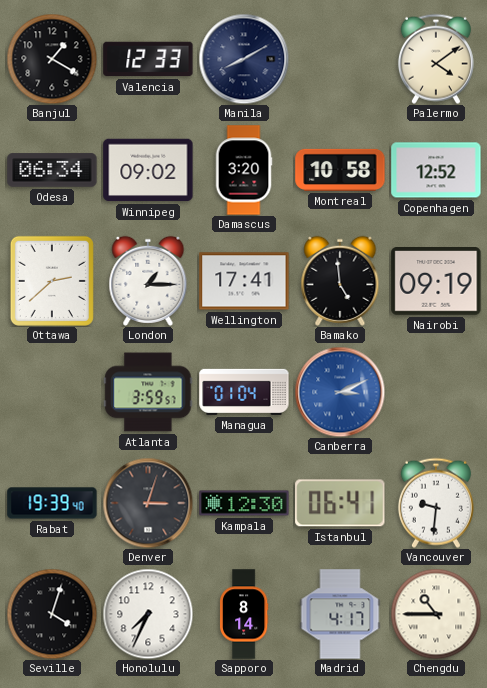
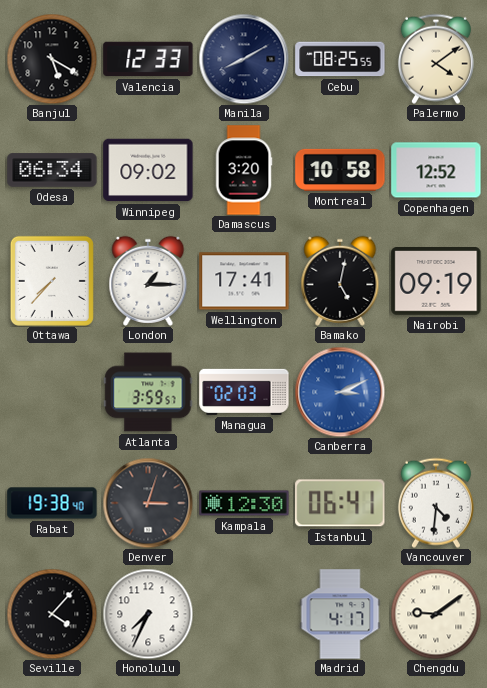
Banjul: 1:20 -> 5:20 (52, 59)
Cebu: none -> 08:25 (340, 59)
Ottawa: 2:38 -> 7:37 (52, 281)
Bamako: 4:59 -> 5:02 (340, 281)
Managua: 01:04 -> 02:03 (244, 392)
Rabat: 19:39 -> 19:38 (52, 503)
Vancouver: 9:31 -> 4:31 (436, 503)
Seville: 4:03 -> 4:07 (52, 614)
Sapporo: 8:14 -> none (244, 614)
Chengdu: 10:45 -> 9:09 (436, 614)
